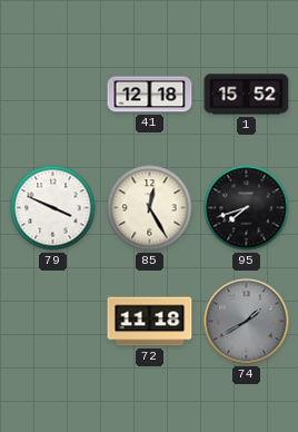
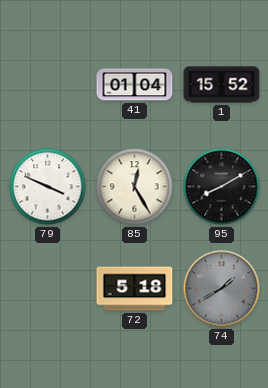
41: 12:18 -> 01:04 (135, 85)
95: 7:42 -> 8:10 (222, 187)
72: 11:18 -> 5:18 (135, 289)
